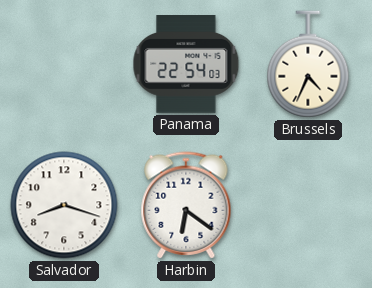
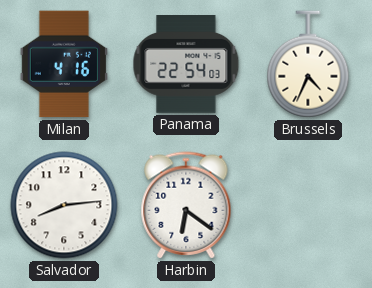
Milan: none -> 4:16 (64, 64)
Salvador: 8:18 -> 8:14 (64, 205)
